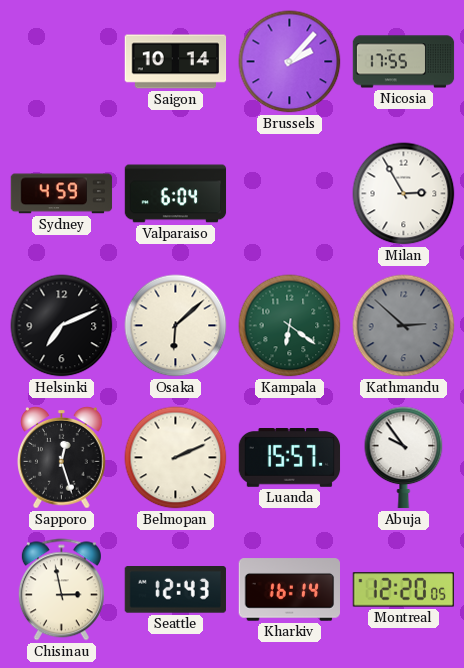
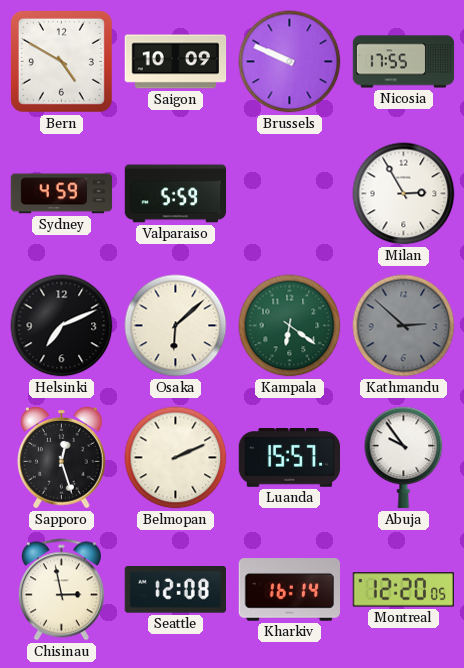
Bern: none -> 4:50 (61, 61)
Saigon: 10:14 -> 10:09 (176, 62)
Brussels: 2:07 -> 9:49 (290, 62)
Valparaiso: 6:04 -> 5:59 (176, 194)
Seattle: 12:43 -> 12:08 (175, 590)
